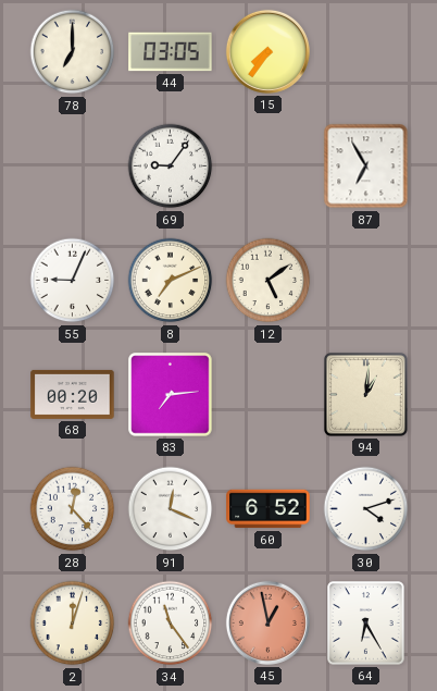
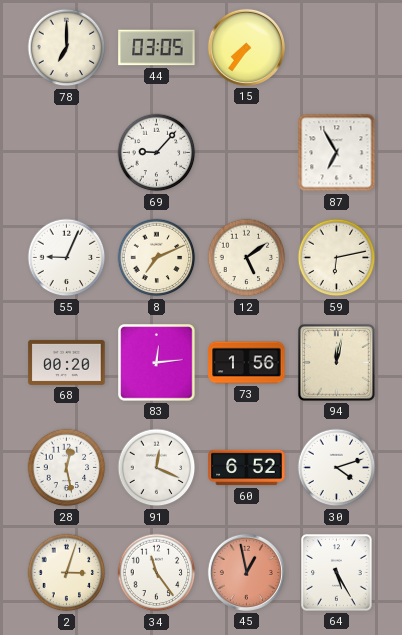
69: 9:06 -> 9:07 (157, 153)
59: none -> 6:13 (337, 258)
83: 7:14 -> 12:14 (157, 363)
73: none -> 1:56 (247, 363)
94: 1:01 -> 12:02 (336, 362)
28: 12:23 -> 12:28 (67, 468)
2: 12:03 -> 3:03 (67, 573)
64: 6:25 -> 5:25 (337, 573)
